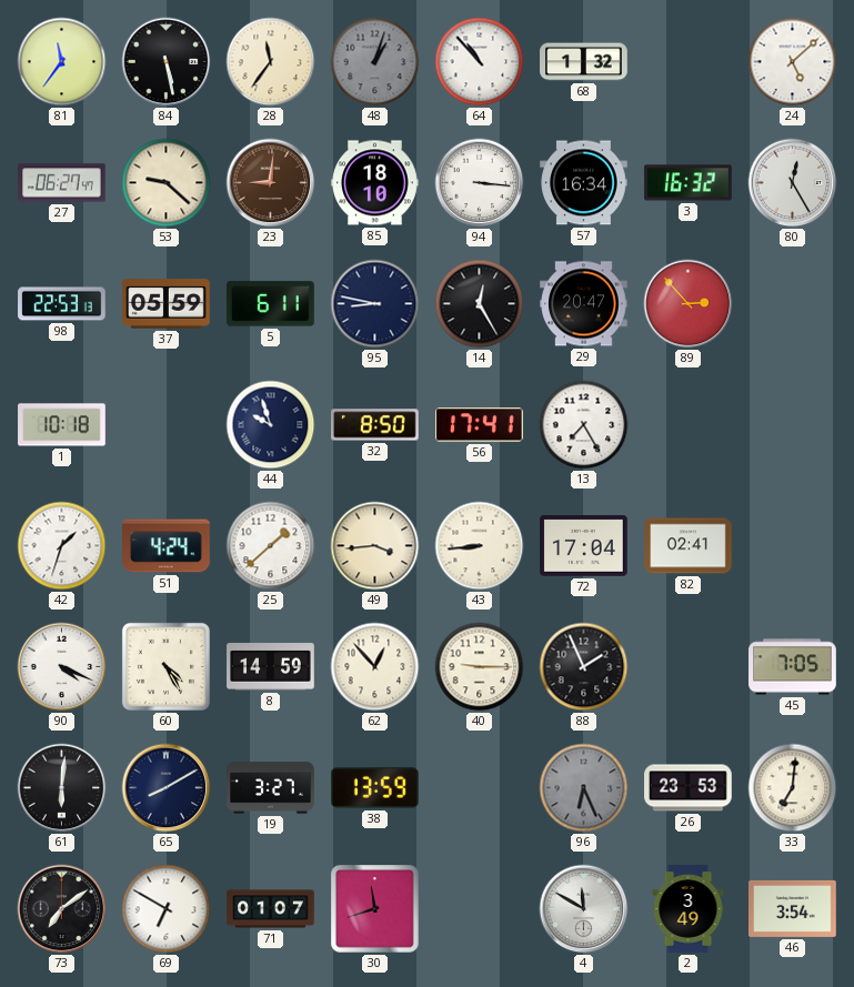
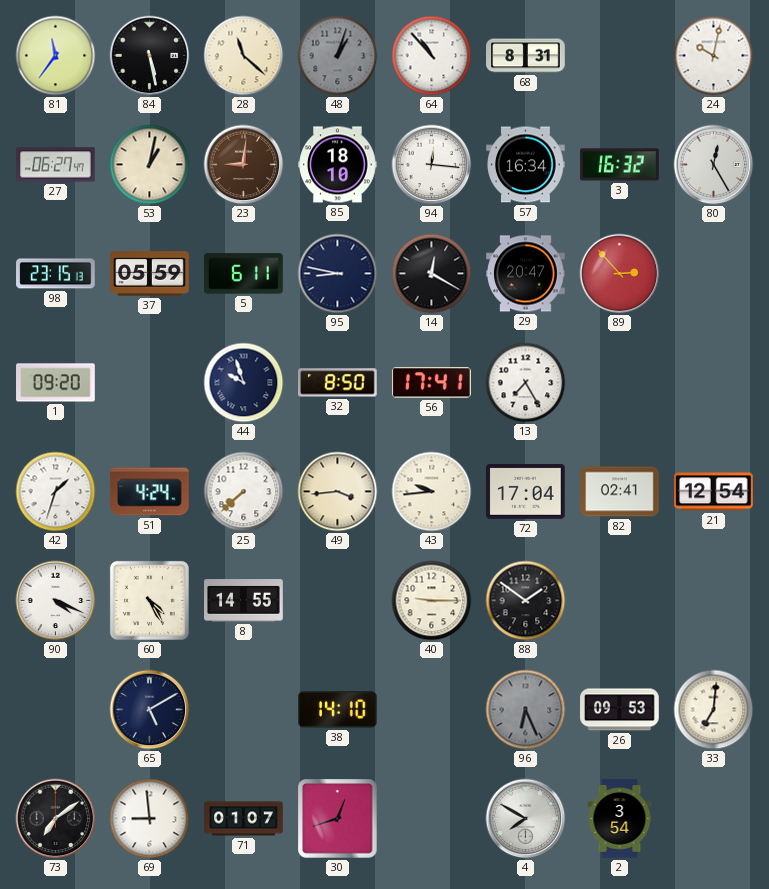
28: 11:36 -> 11:22 (244, 56)
68: 1:32 -> 8:31 (526, 56)
24: 5:08 -> 10:02 (714, 56)
53: 9:22 -> 1:02 (150, 165)
94: 3:16 -> 12:16 (432, 165)
98: 22:53 -> 23:15 (56, 274)
14: 12:25 -> 12:20 (432, 274)
1: 10:18 -> 09:20 (56, 383)
25: 1:38 -> 7:38 (244, 492)
43: 8:44 -> 9:44 (432, 492)
21: none -> 12:54 (714, 492)
8: 14:59 -> 14:55 (244, 601)
62: 12:53 -> none (375, 667)
88: 1:56 -> 1:51 (526, 601)
45: 7:05 -> none (793, 667)
61: 6:01 -> none (62, 788)
65: 8:10 -> 5:10 (150, 710)
19: 3:27 -> none (271, 788)
38: 13:59 -> 14:10 (338, 710)
26: 23:53 -> 09:53 (620, 710)
69: 6:50 -> 8:59 (150, 819)
30: 11:42 -> 12:42 (338, 819)
4: 11:50 -> 7:50 (526, 819)
2: 3:49 -> 3:54 (620, 819)
46: 3:54 -> none (793, 908)
